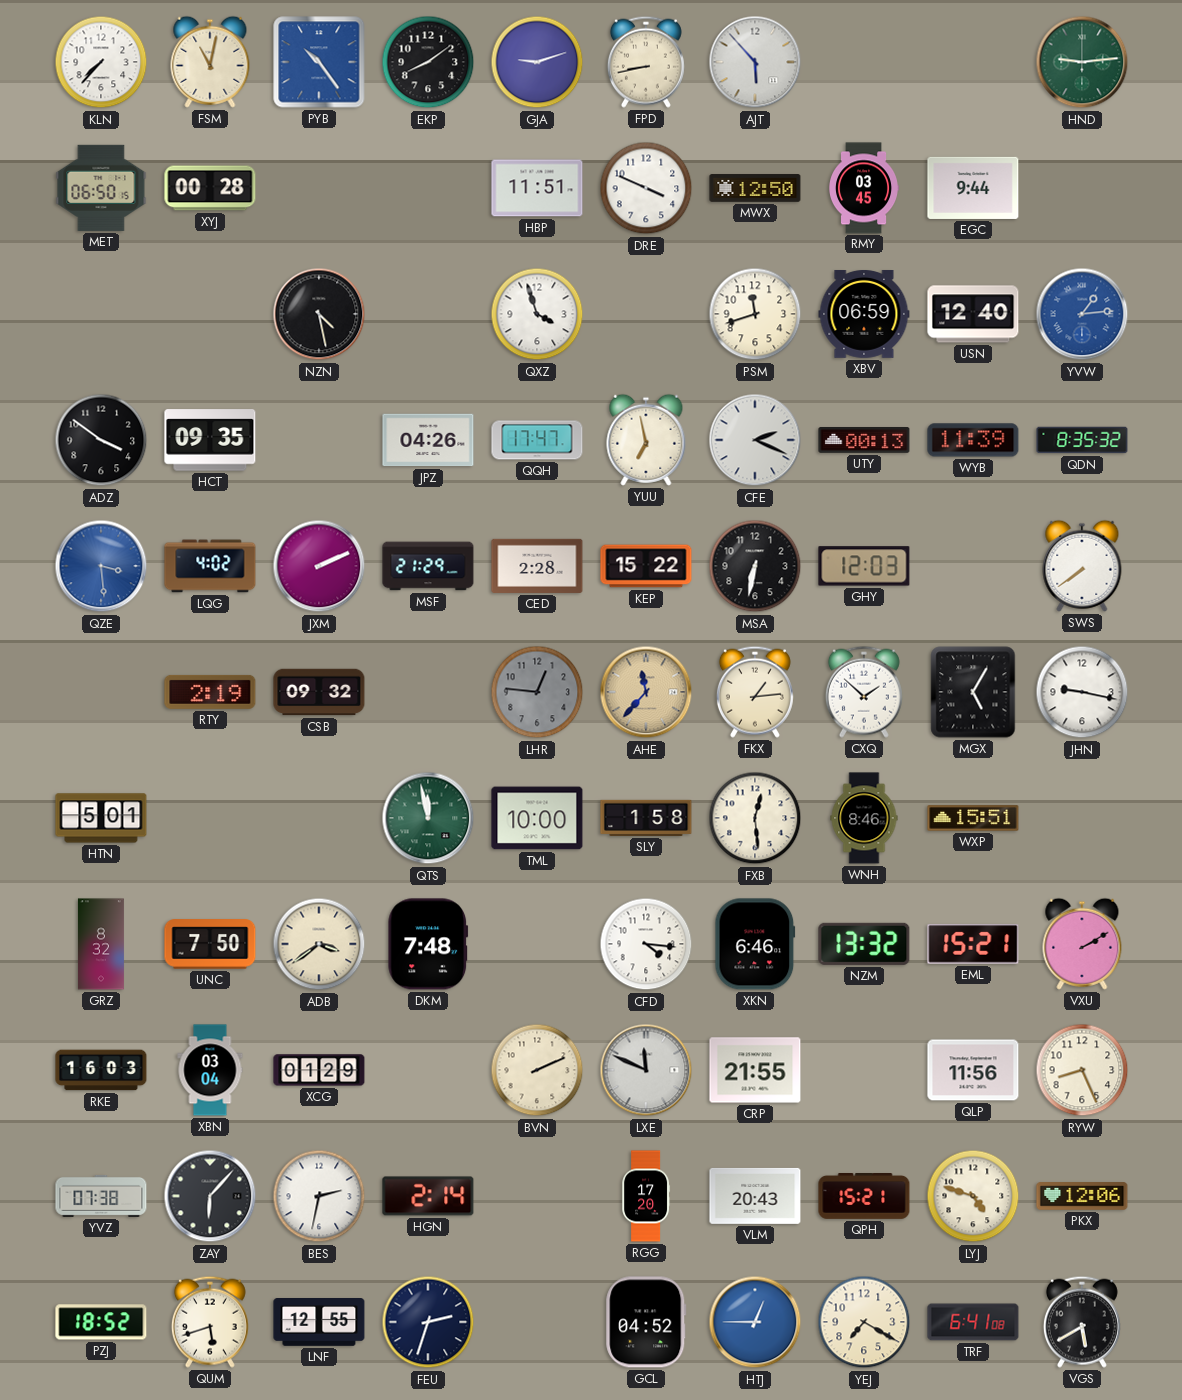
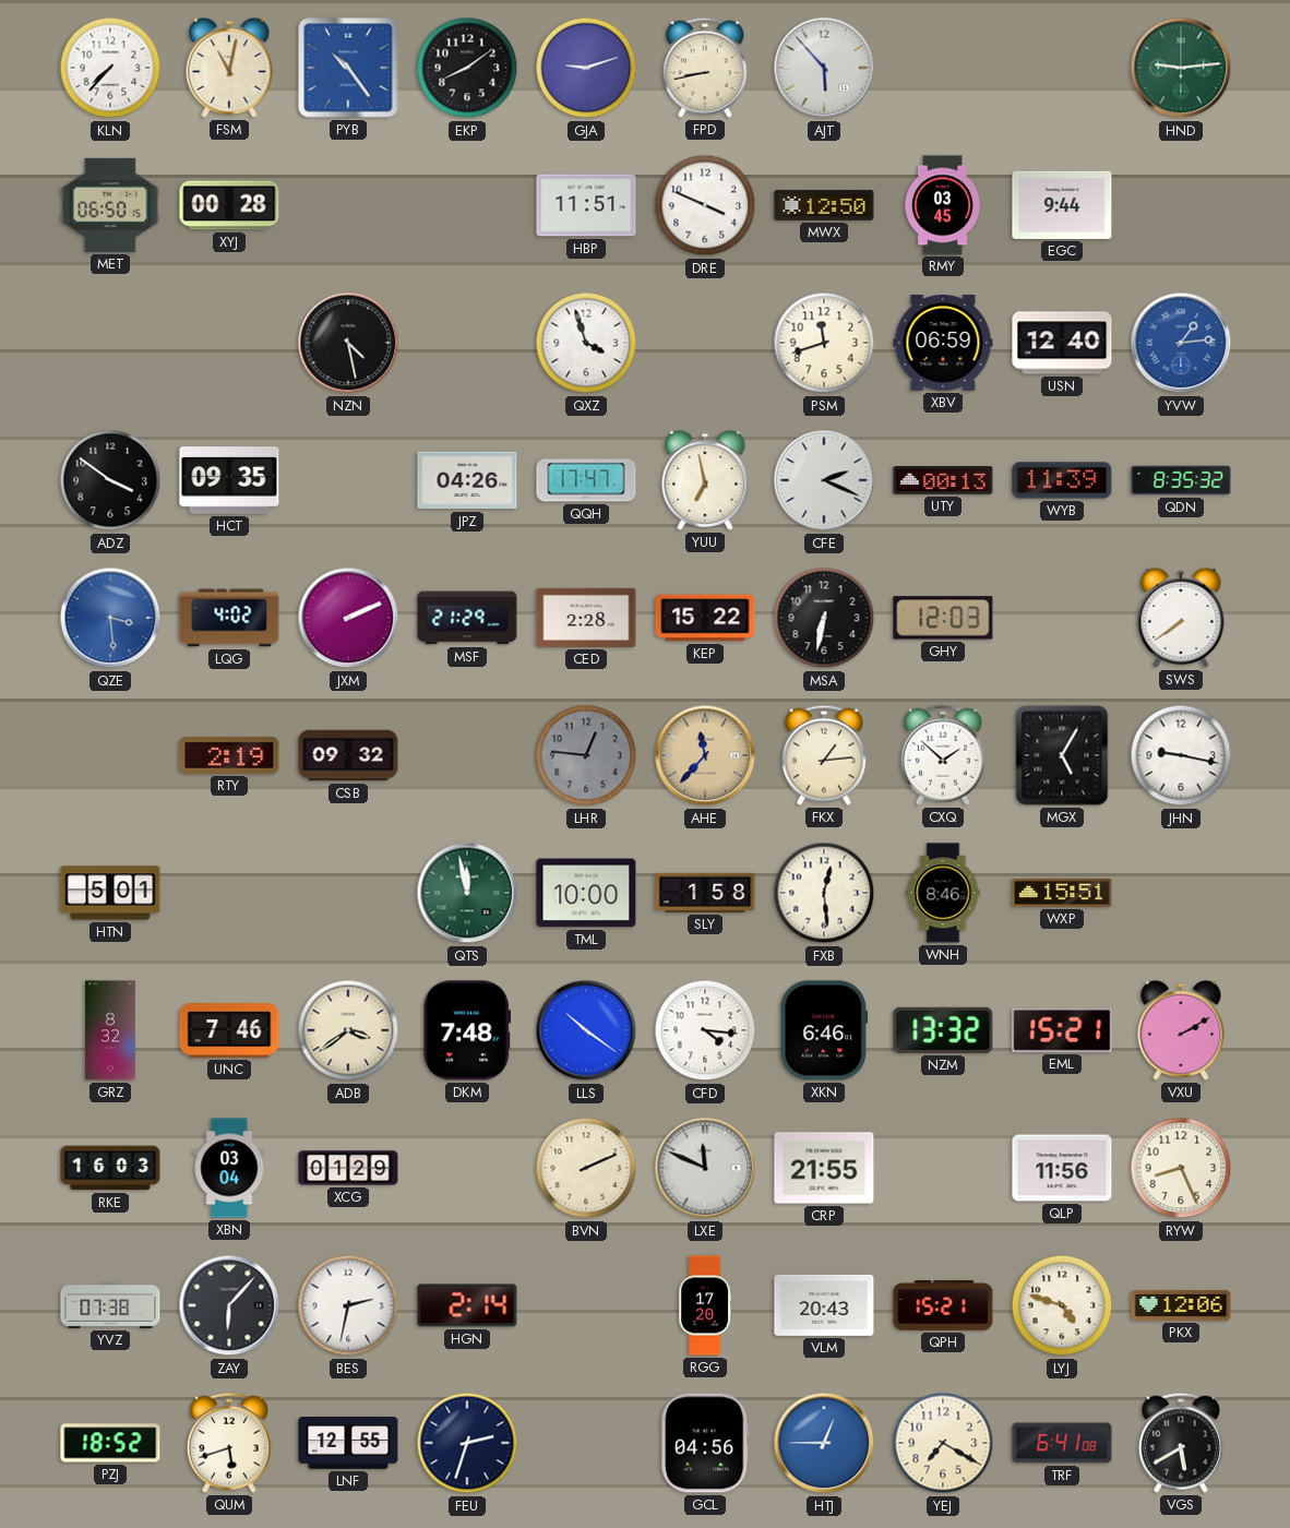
UNC: 7:50 -> 7:46 (229, 1030)
LLS: none -> 10:21 (586, 1030)
GCL: 04:52 -> 04:56 (705, 1443)
